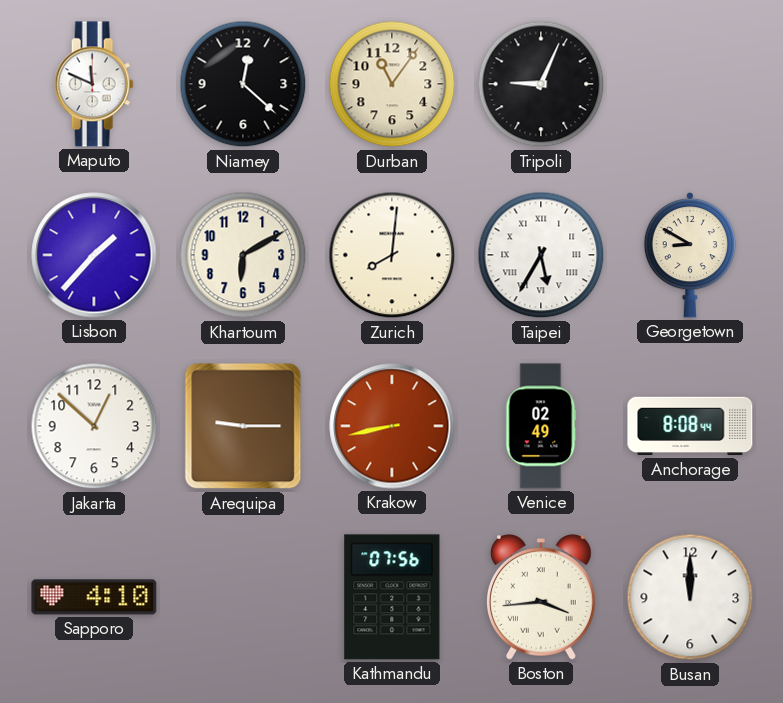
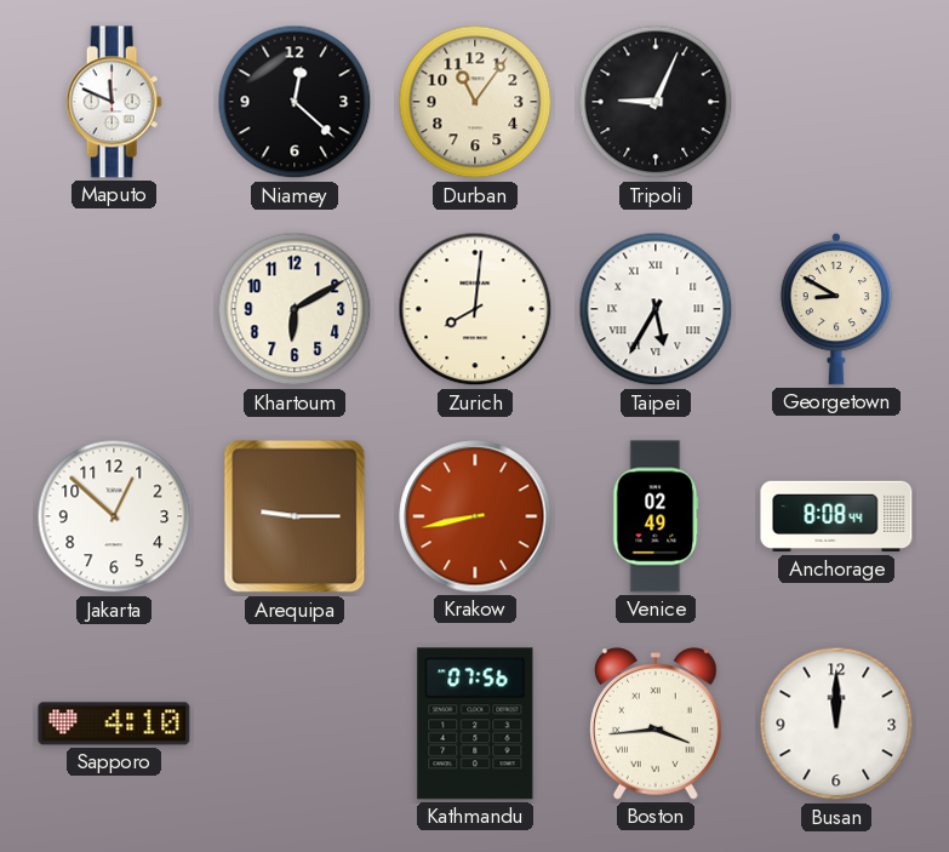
Lisbon: 1:37 -> none (94, 255)
